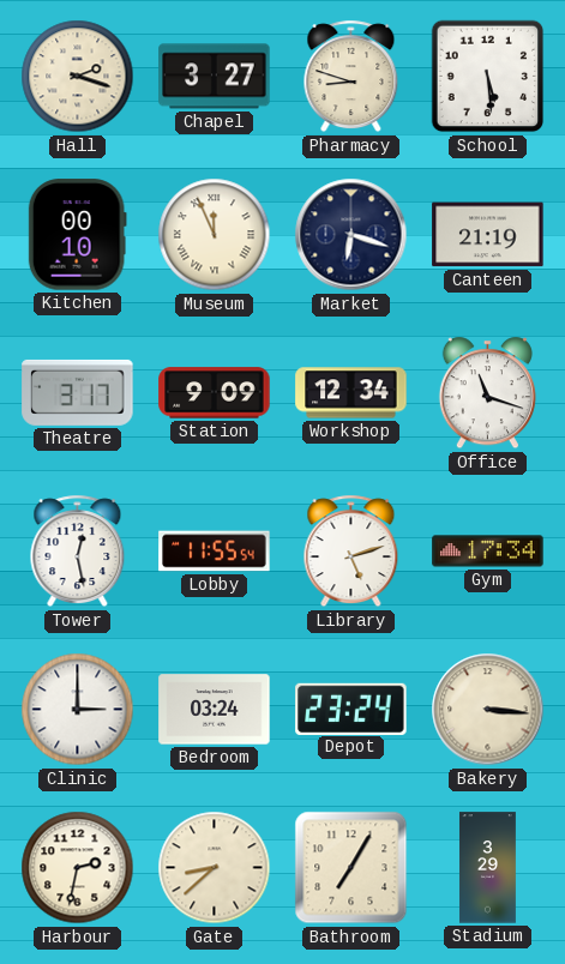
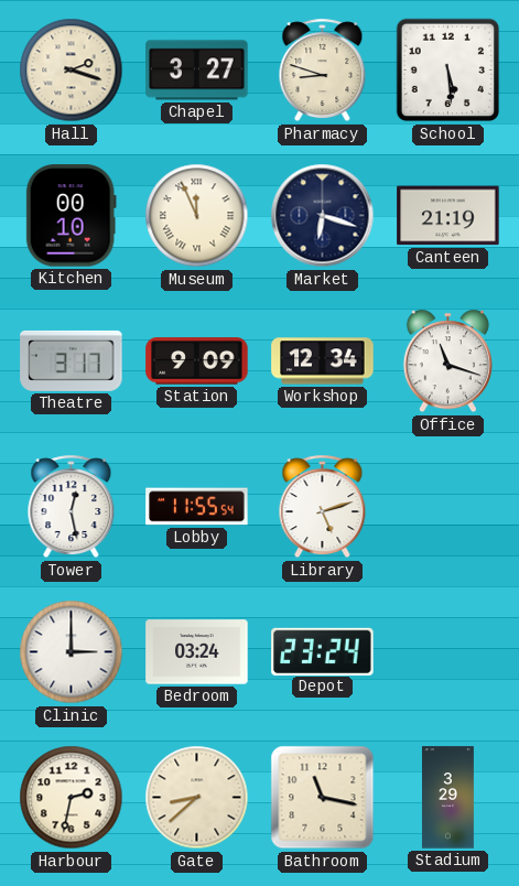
Gym: 17:34 -> none (488, 552)
Bakery: 3:16 -> none (488, 710)
Bathroom: 7:05 -> 11:17 (323, 798)
